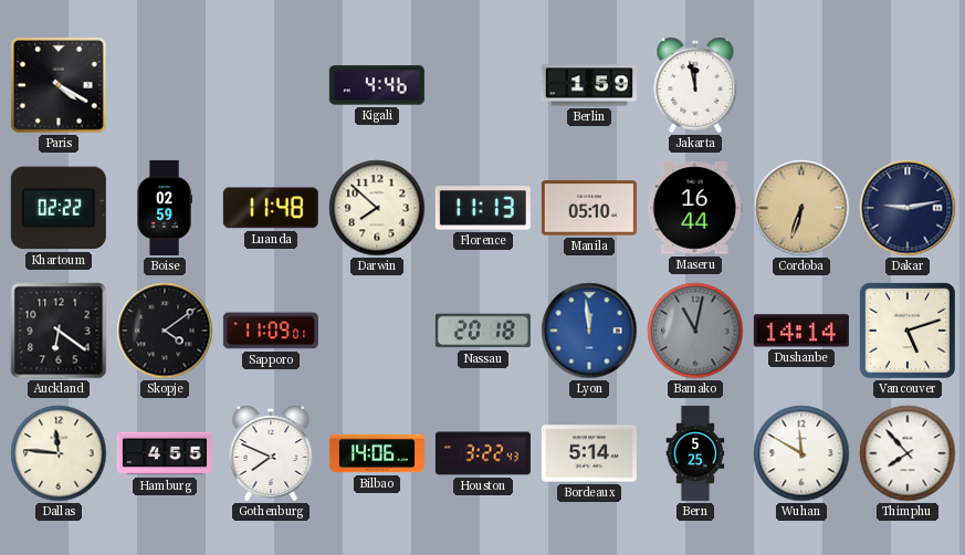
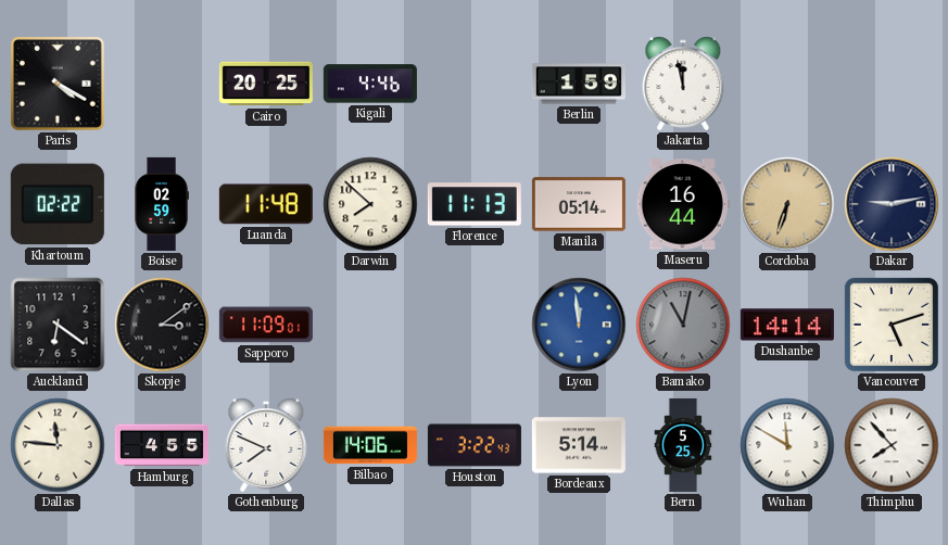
Cairo: none -> 20:25 (266, 84)
Manila: 05:10 -> 05:14 (579, 204)
Skopje: 4:09 -> 3:09 (162, 325)
Nassau: 20:18 -> none (483, 331)
